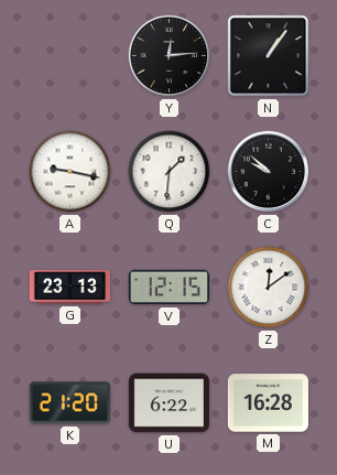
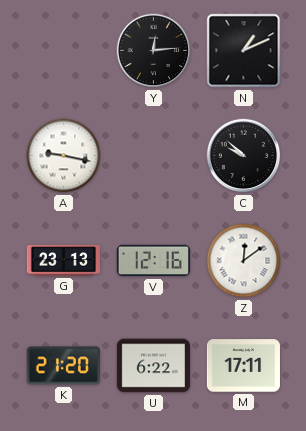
N: 1:06 -> 1:11 (244, 51)
Q: 1:31 -> none (170, 172)
V: 12:15 -> 12:16 (153, 261)
M: 16:28 -> 17:11 (243, 366)
